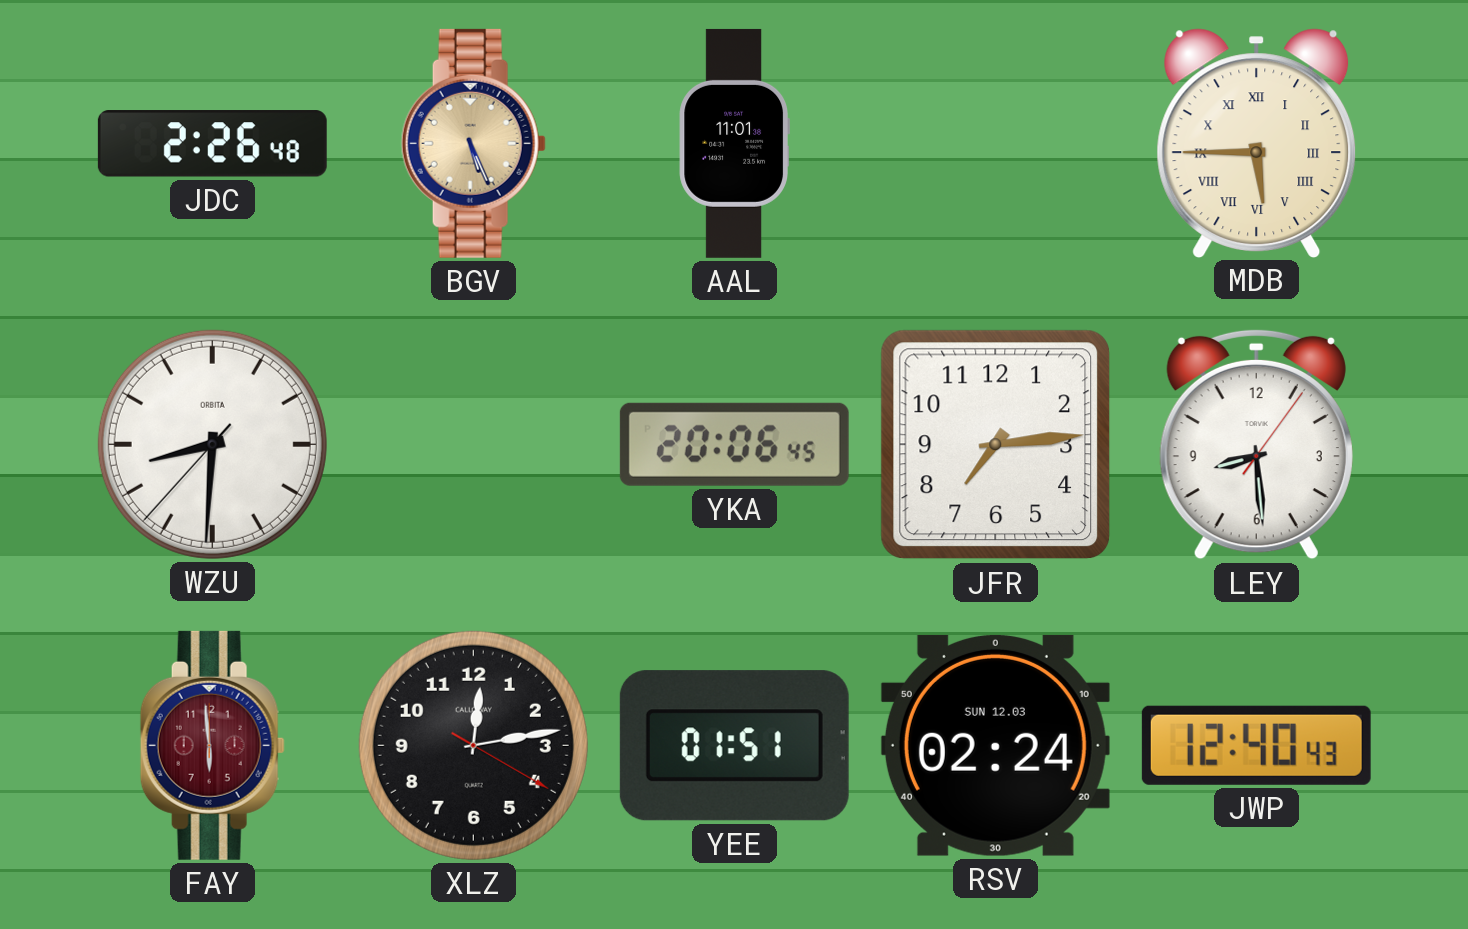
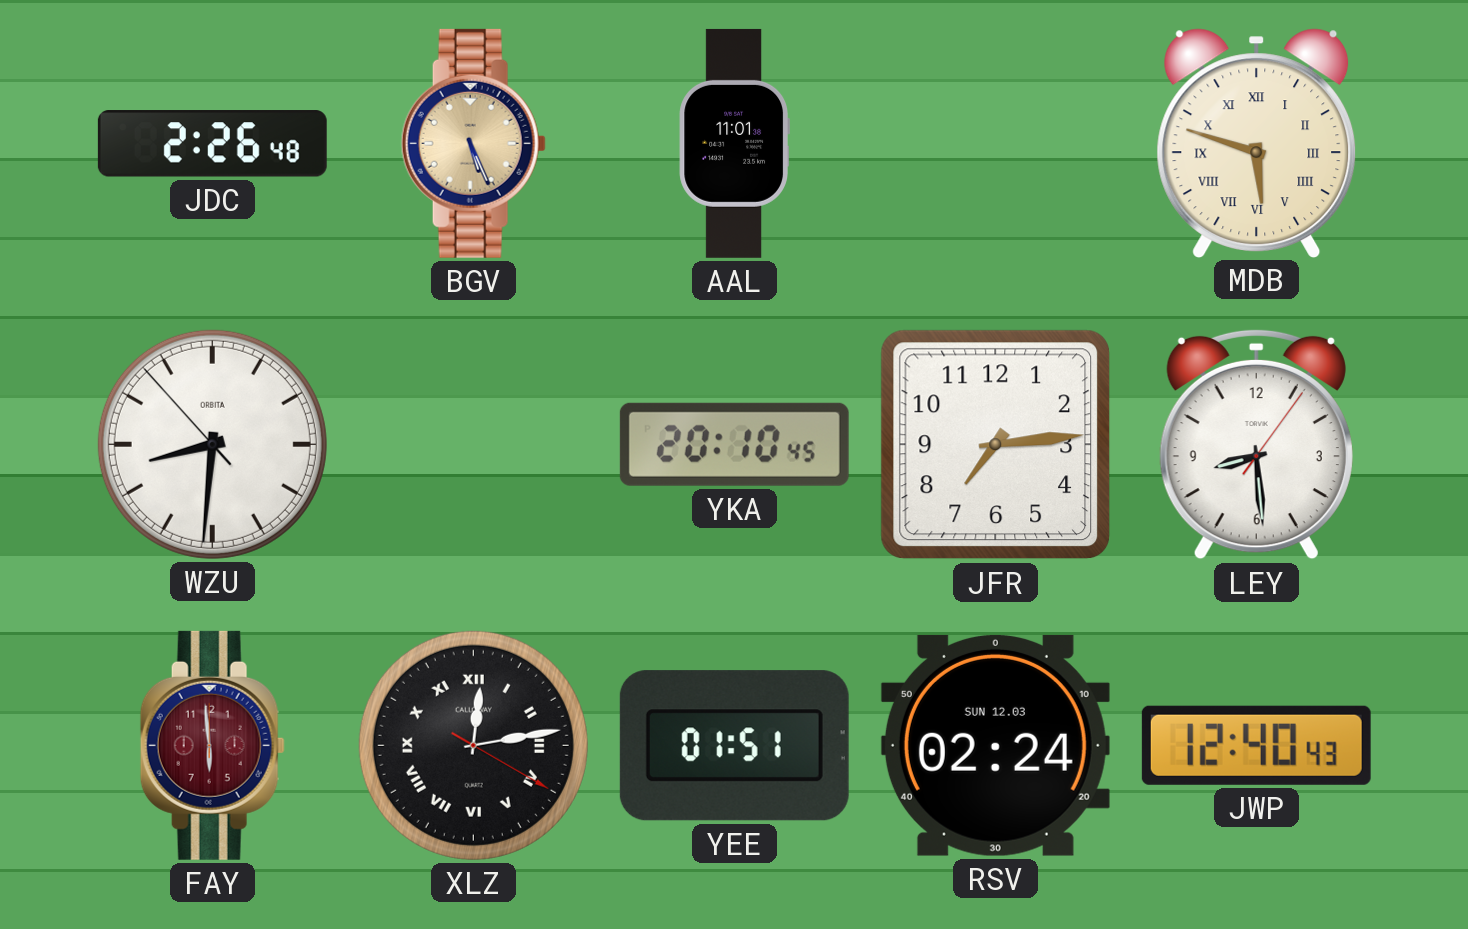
MDB: 5:45 -> 5:48 (1257, 143)
WZU: 8:30:37 -> 8:30:53 (212, 444)
YKA: 20:06 -> 20:10 (734, 444)
XLZ numerals: Arabic -> Roman (473, 745)
